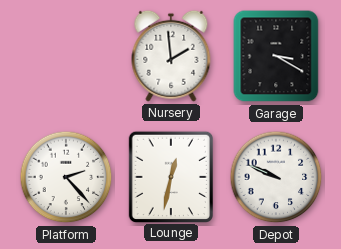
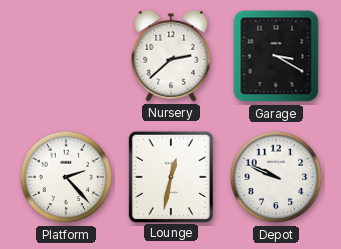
Nursery: 1:59 -> 2:38 (171, 56)
